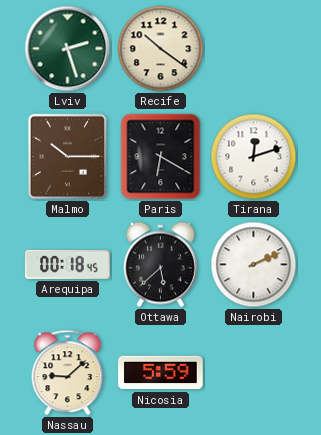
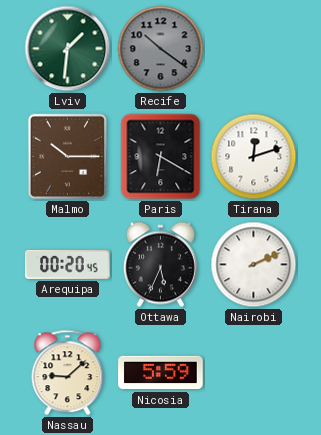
Lviv: 2:27 -> 1:31 (68, 49)
Recife dial: cream -> grey (161, 49)
Arequipa: 00:18 -> 00:20 (68, 264)
Ottawa: 5:38 -> 5:34 (160, 265)
